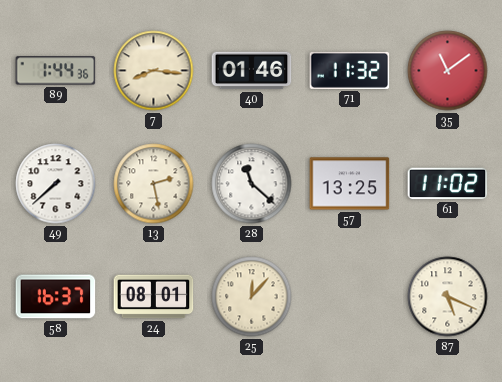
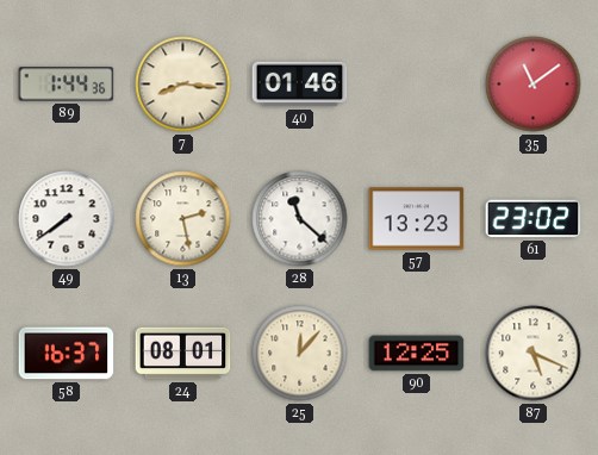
71: 11:32 -> none (350, 70)
49: 7:38 -> 7:39 (67, 219)
57: 13:25 -> 13:23 (417, 219)
61: 11:02 -> 23:02 (534, 219)
90: none -> 12:25 (417, 354)
